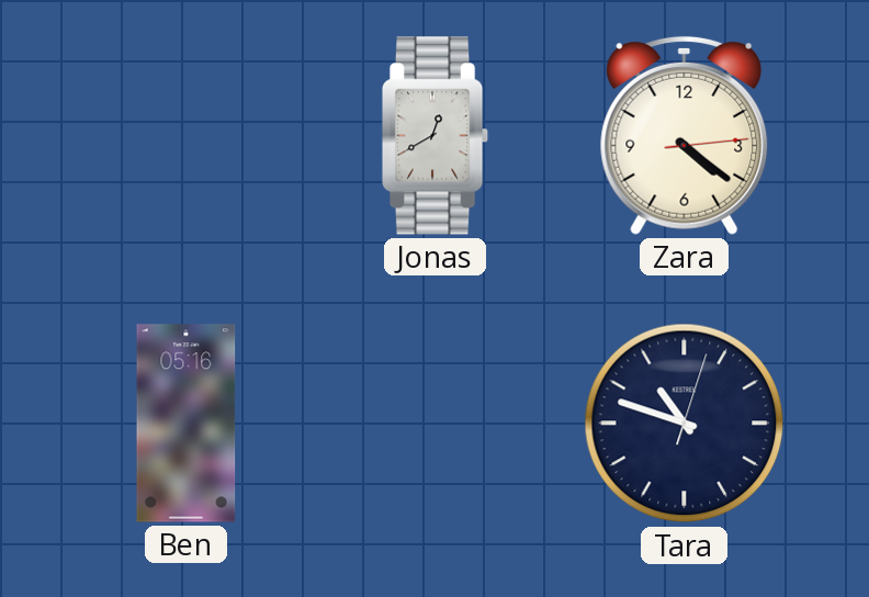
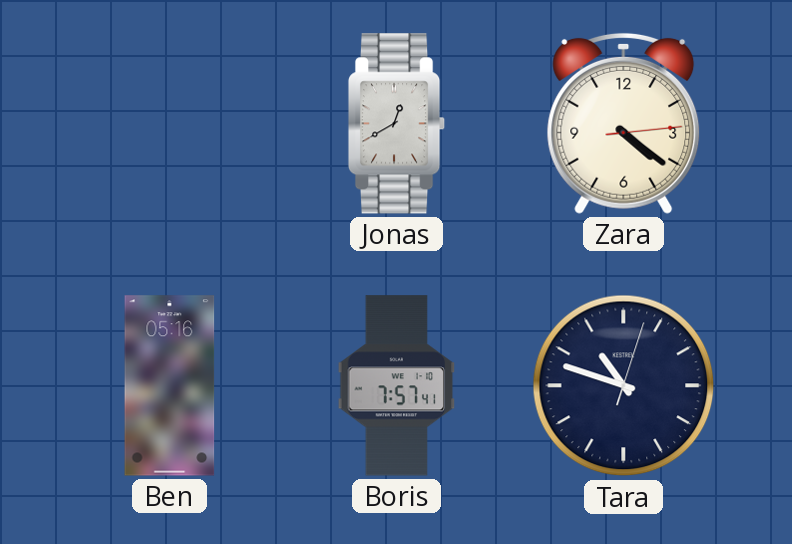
Boris: none -> 7:57 (397, 386)
